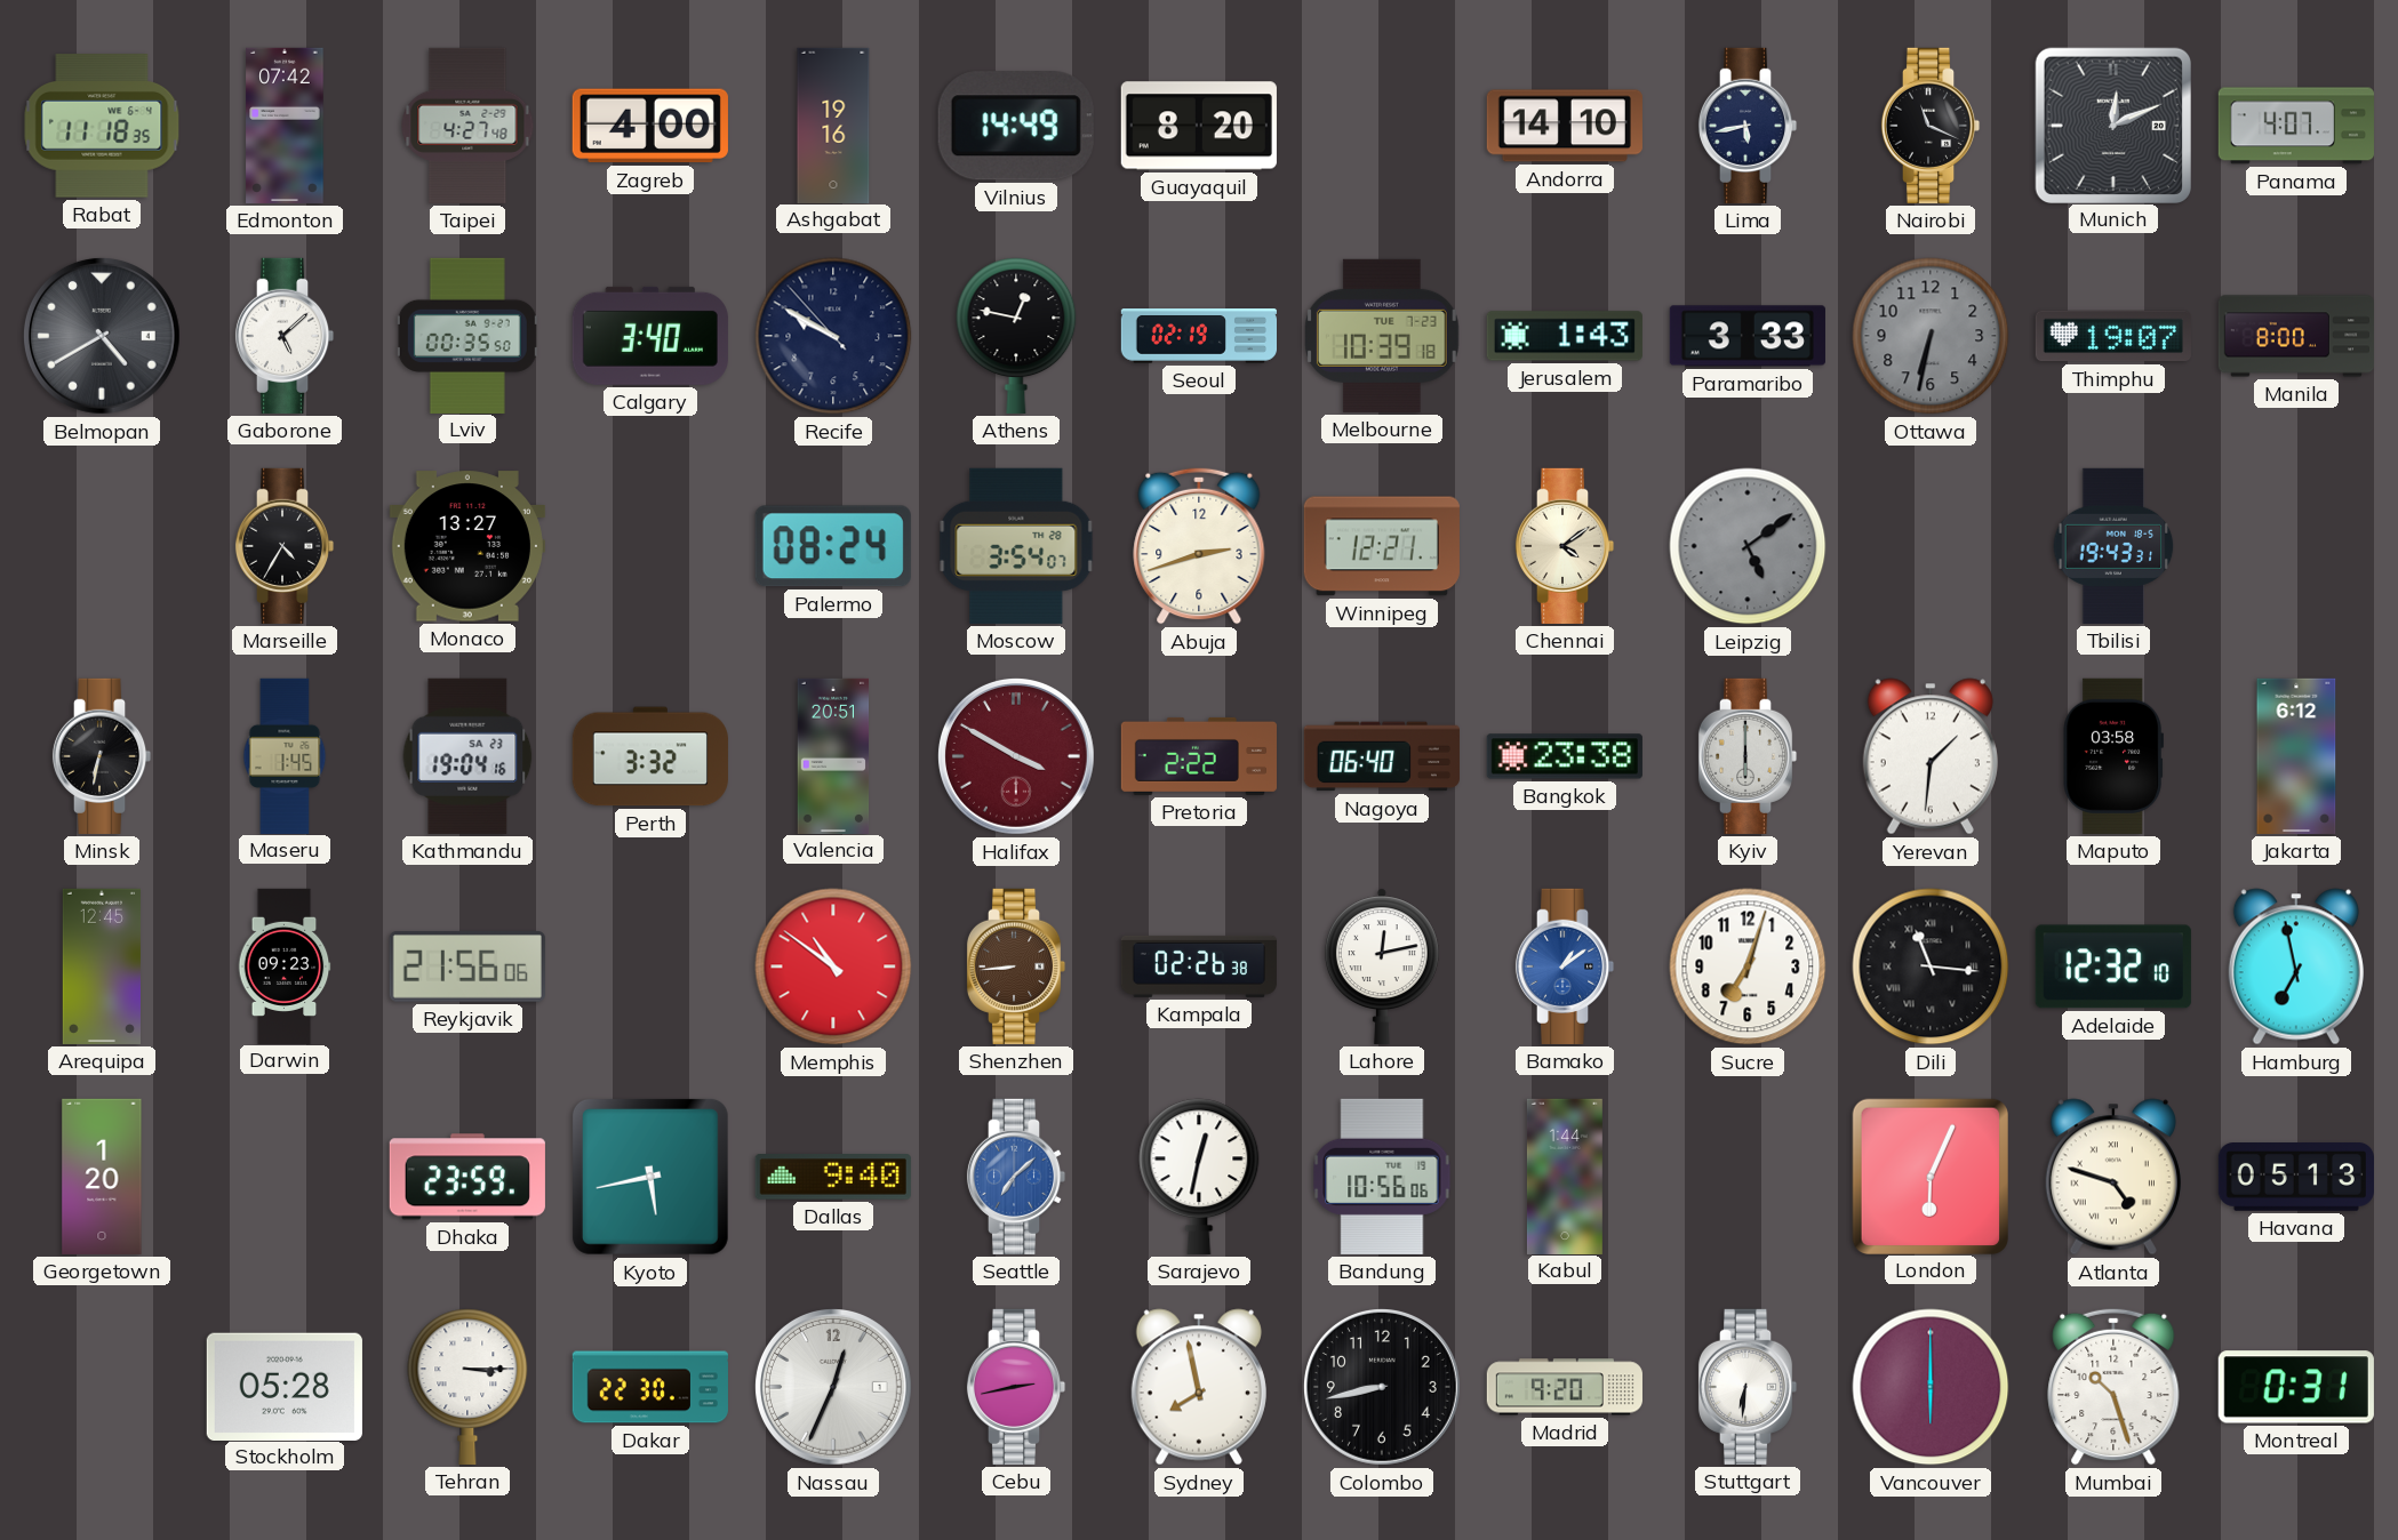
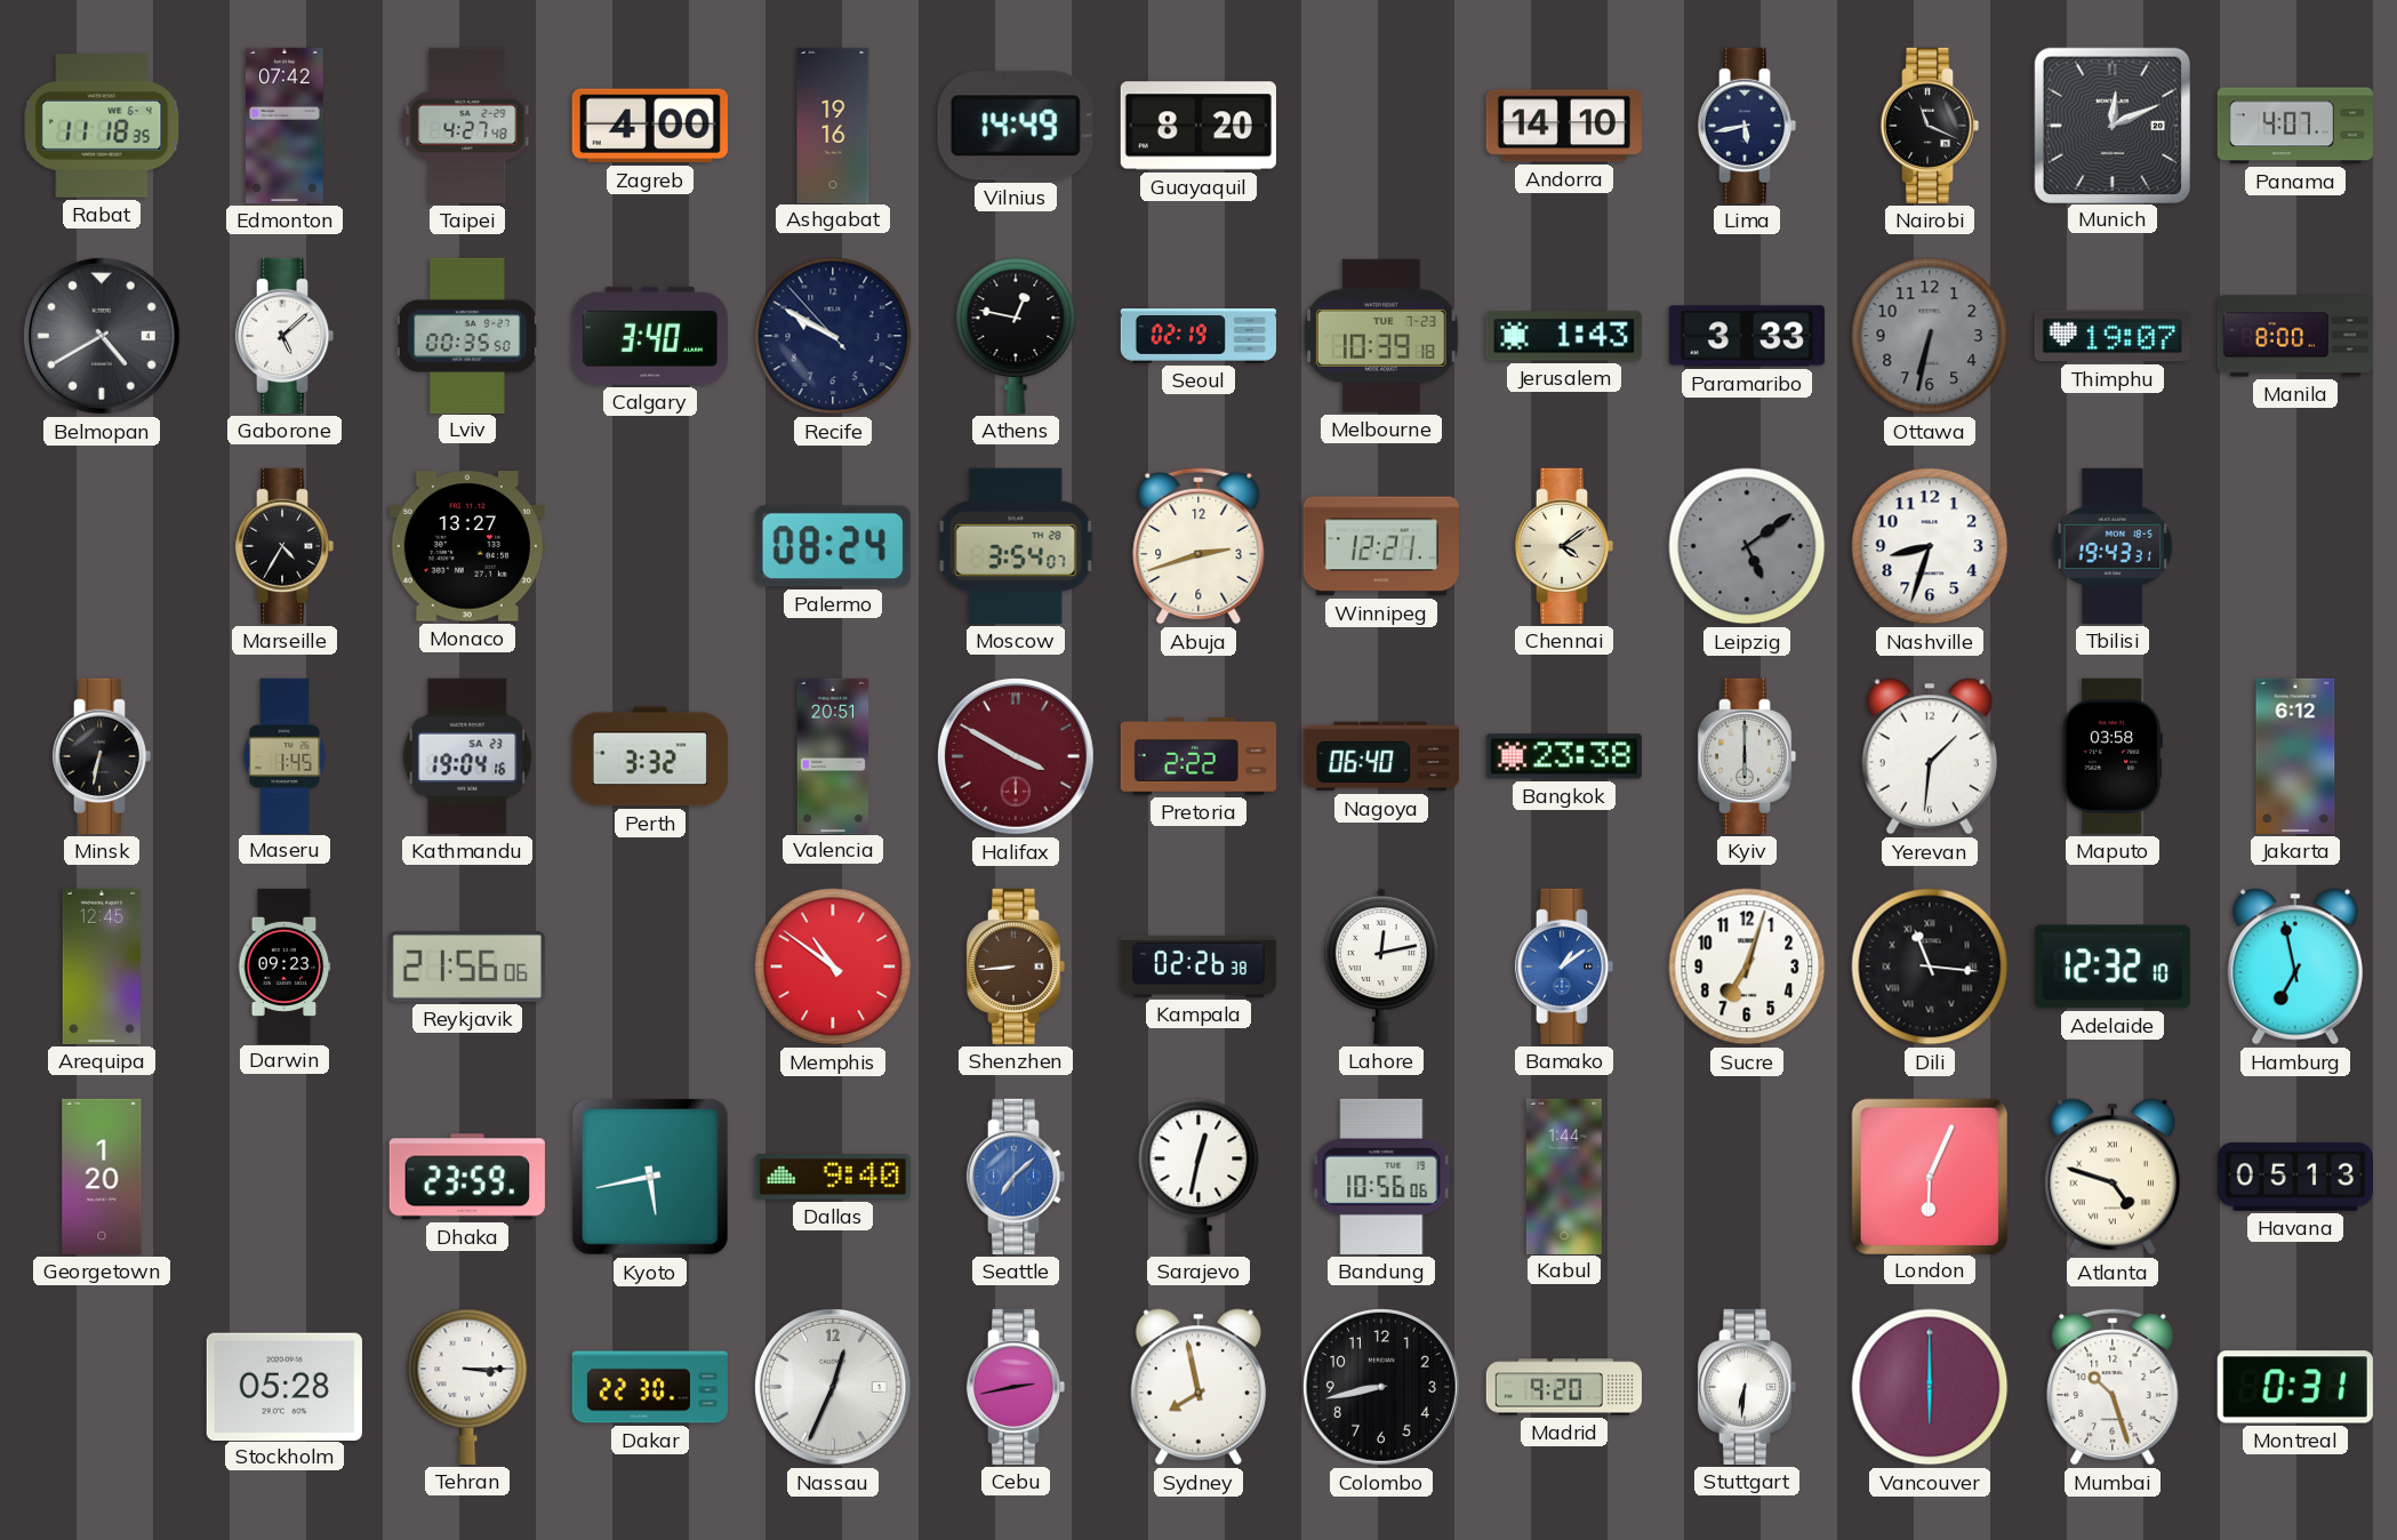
Nashville: none -> 8:33 (1930, 546)
